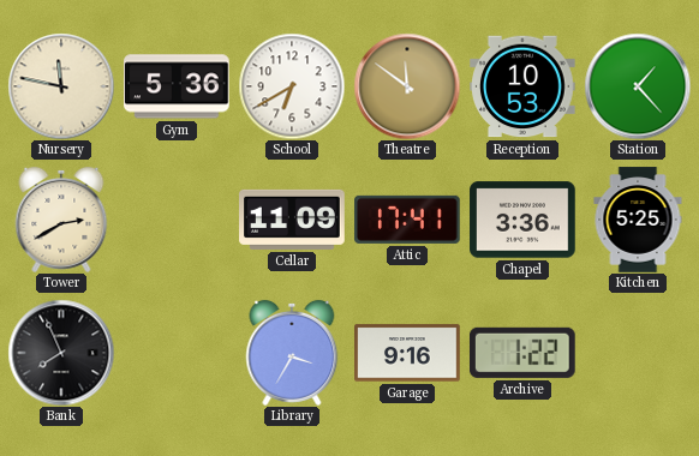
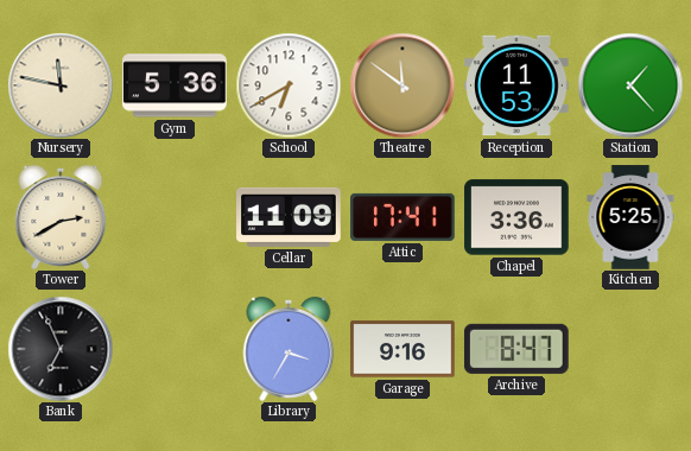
Reception: 10:53 -> 11:53 (516, 85)
Bank: 7:56 -> 6:56 (61, 349)
Archive: 1:22 -> 8:47 (516, 349)
